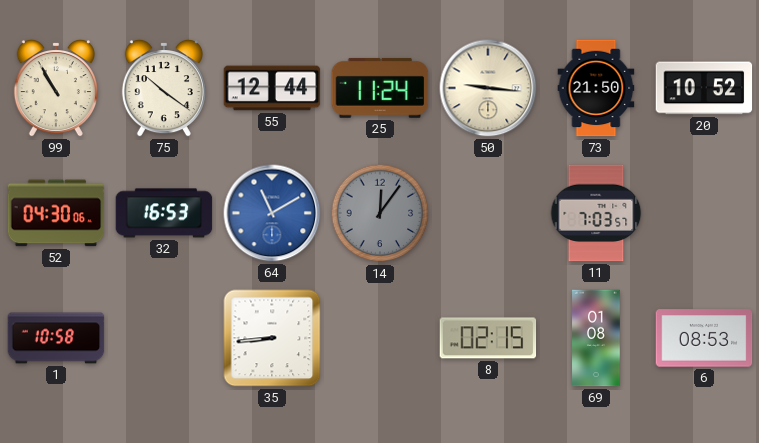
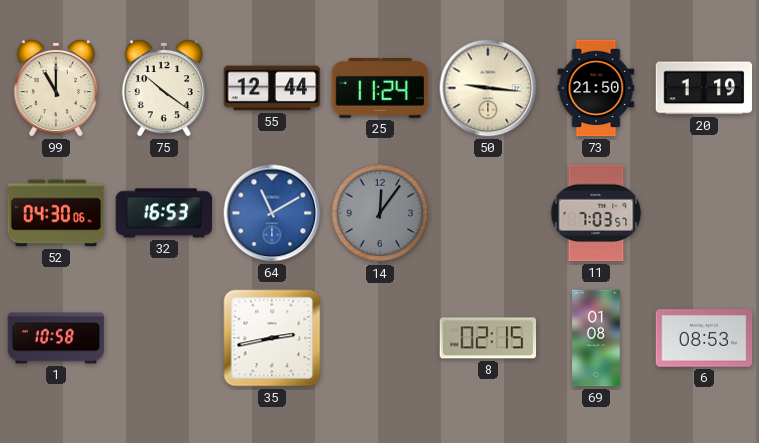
99: 10:55 -> 11:00 (56, 89)
20: 10:52 -> 1:19 (704, 88)
35: 8:44 -> 2:43 (272, 338)
